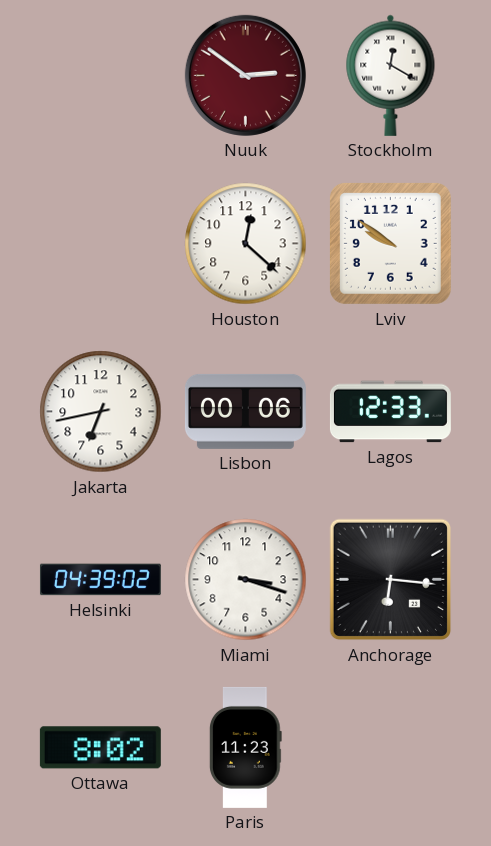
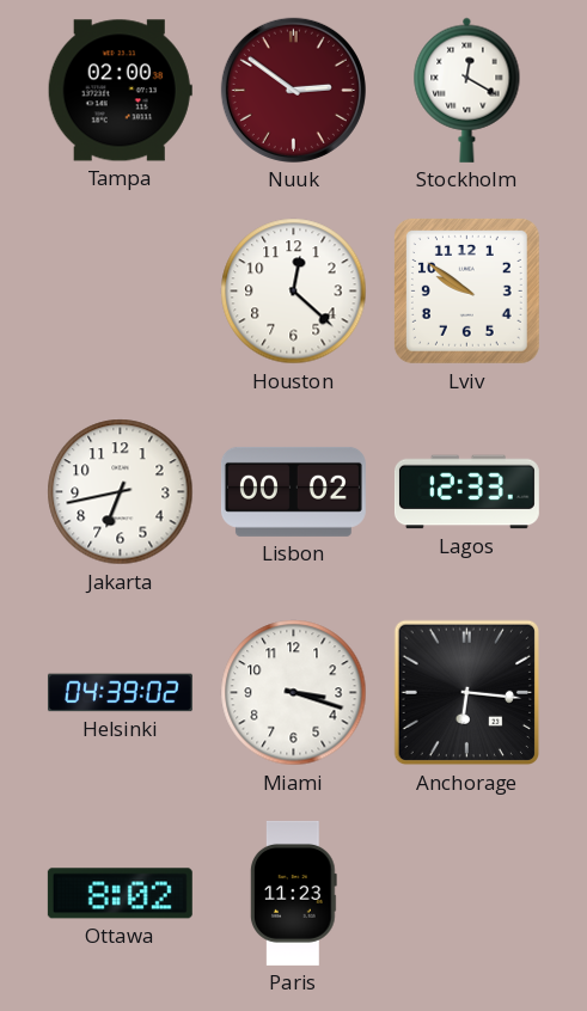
Tampa: none -> 02:00 (120, 91)
Lisbon: 00:06 -> 00:02 (293, 491)
